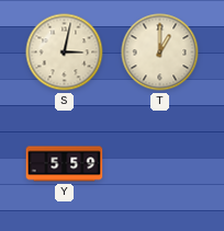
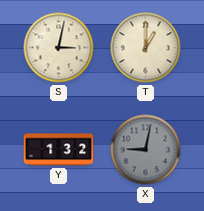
Y: 5:59 -> 1:32 (59, 150)
X: none -> 9:02 (146, 150)
